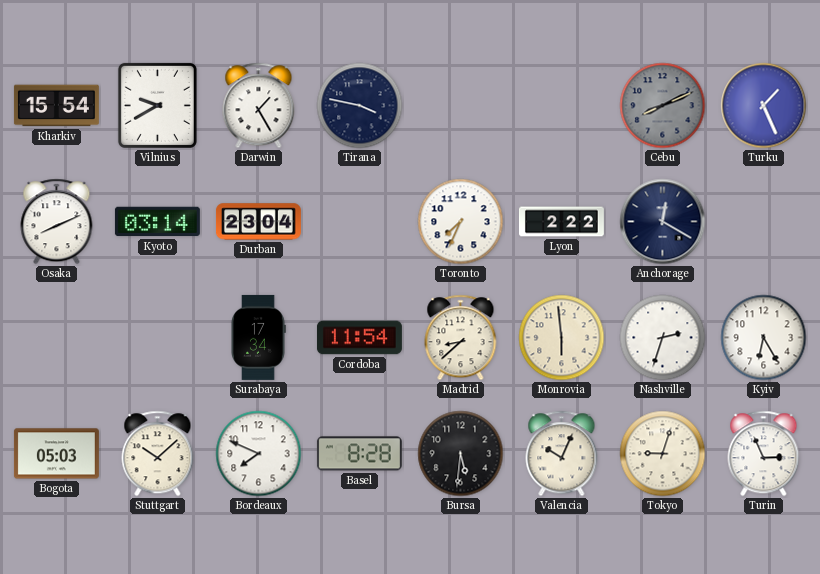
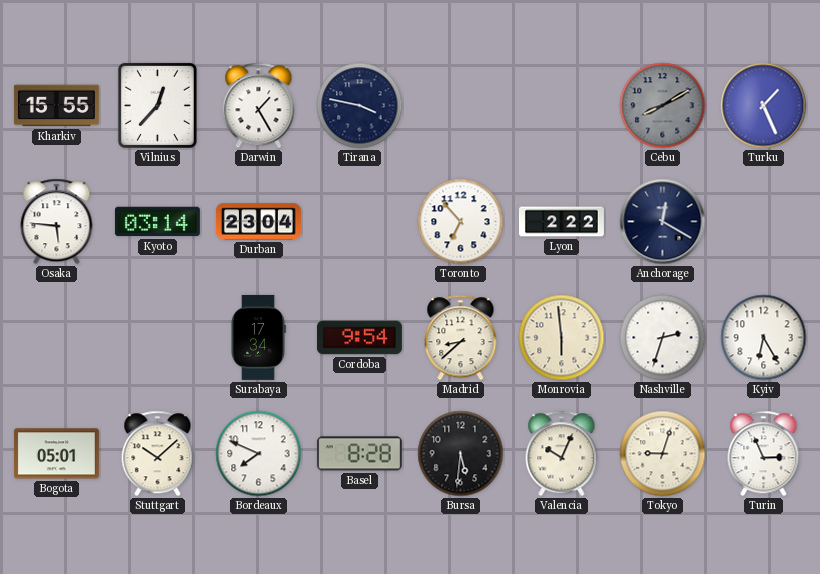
Kharkiv: 15:54 -> 15:55 (56, 106)
Vilnius: 9:40 -> 12:37 (157, 105)
Cebu: 8:11 -> 8:10 (663, 106)
Osaka: 8:11 -> 5:46 (57, 222)
Toronto: 7:34 -> 6:53 (461, 222)
Cordoba: 11:54 -> 9:54 (359, 338)
Bogota: 05:03 -> 05:01 (56, 454)
